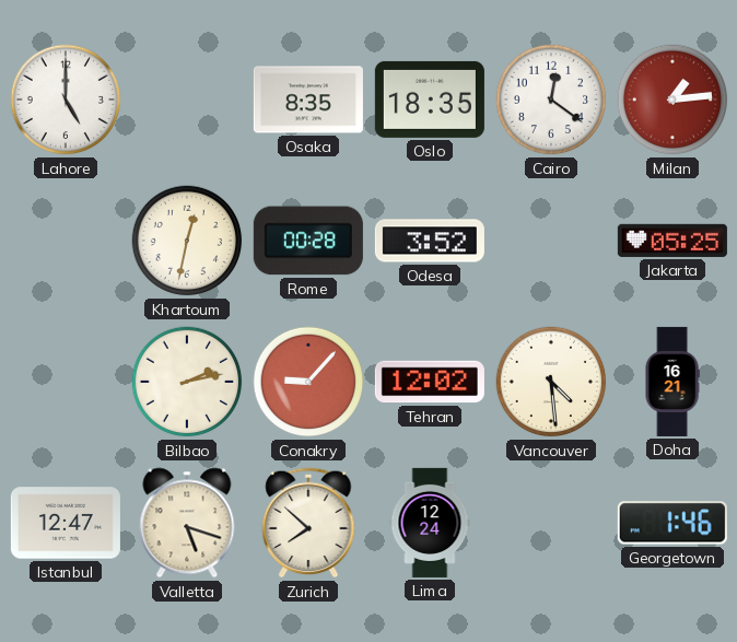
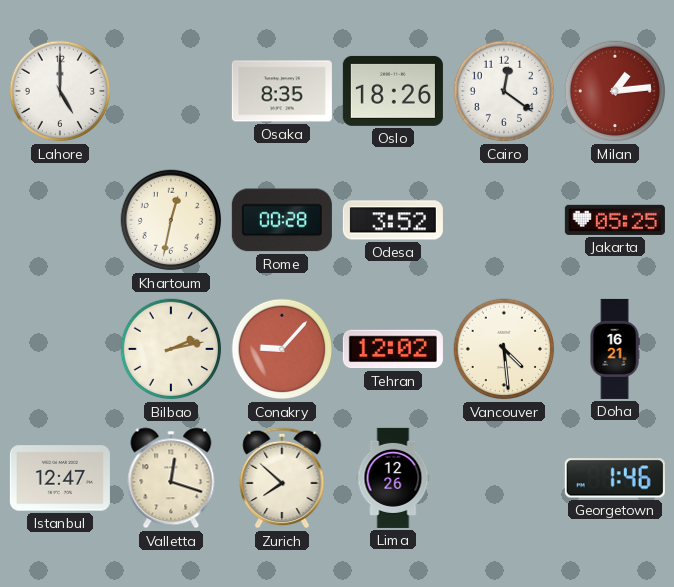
Oslo: 18:35 -> 18:26 (393, 91)
Valletta: 5:18 -> 12:18 (171, 478)
Lima: 12:24 -> 12:26 (393, 478)
